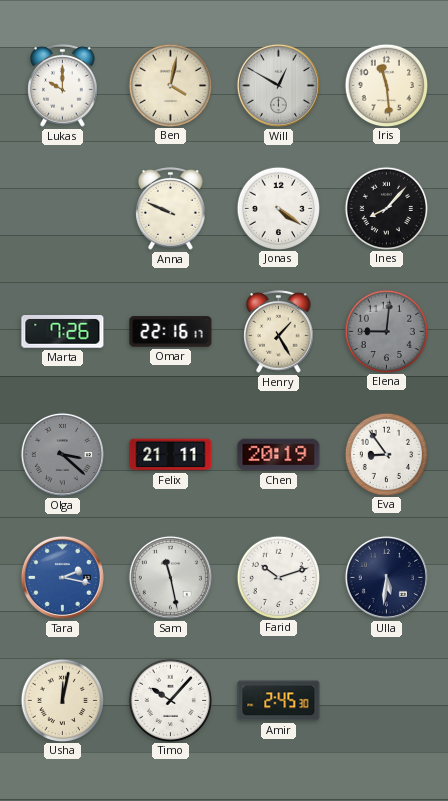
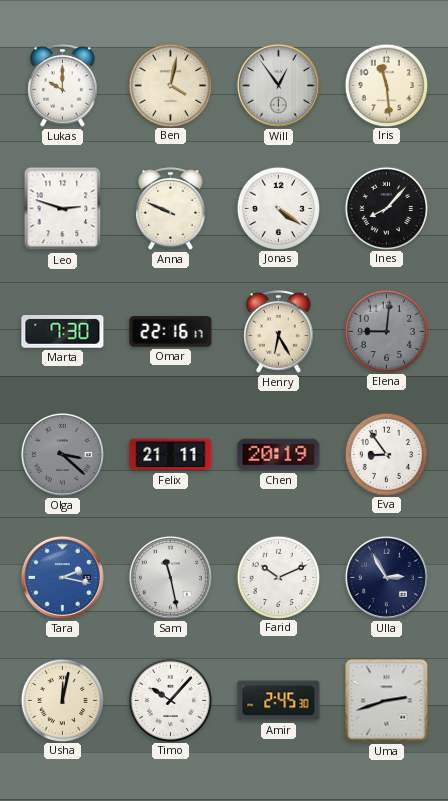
Will: 12:50 -> 12:54 (278, 85)
Leo: none -> 2:48 (63, 209)
Marta: 7:26 -> 7:30 (63, 332)
Henry: 1:25 -> 6:25 (279, 332)
Farid: 10:12 -> 10:11 (278, 577)
Ulla: 5:31 -> 2:55 (386, 577)
Uma: none -> 2:42 (387, 701)
